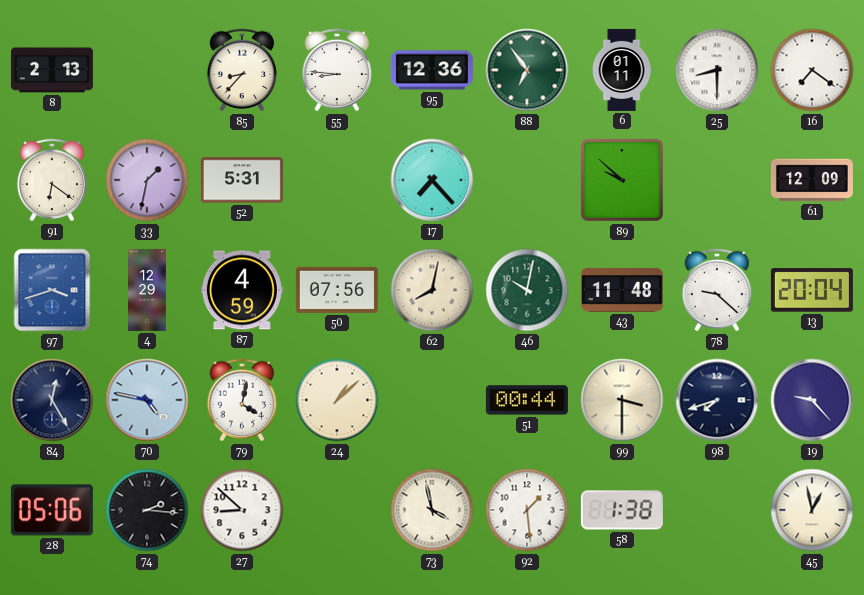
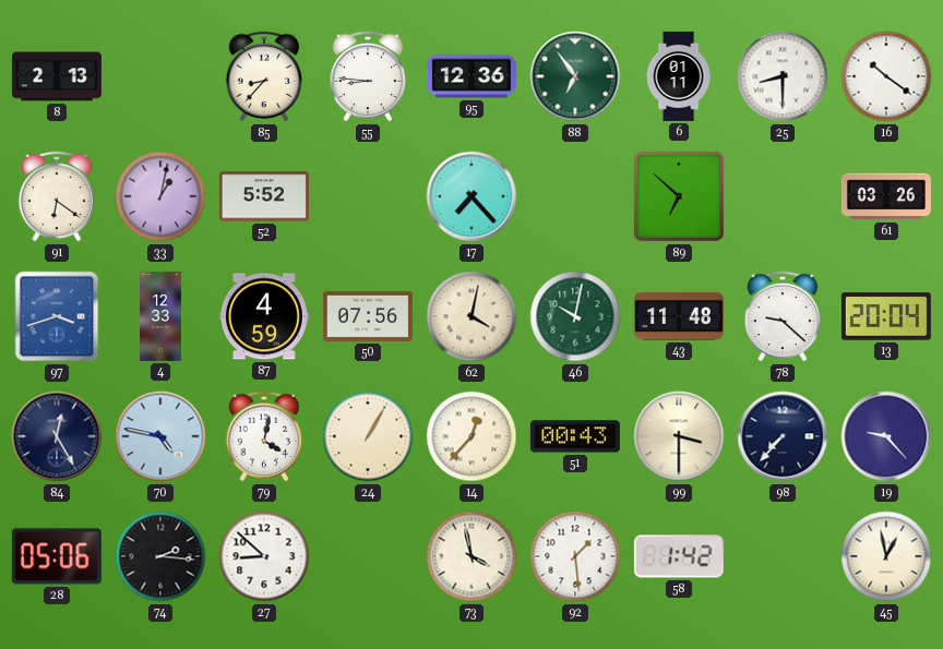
16: 7:21 -> 10:21 (886, 76)
33: 1:32 -> 1:02 (160, 196)
52: 5:31 -> 5:52 (264, 196)
89: 9:52 -> 6:52 (679, 196)
61: 12:09 -> 03:26 (886, 196)
4: 12:29 -> 12:33 (162, 316)
62: 8:02 -> 4:02 (471, 316)
24: 1:08 -> 1:05 (368, 436)
14: none -> 12:37 (471, 436)
51: 00:44 -> 00:43 (575, 436)
98: 7:42 -> 7:37 (783, 436)
58: 1:38 -> 1:42 (679, 556)
